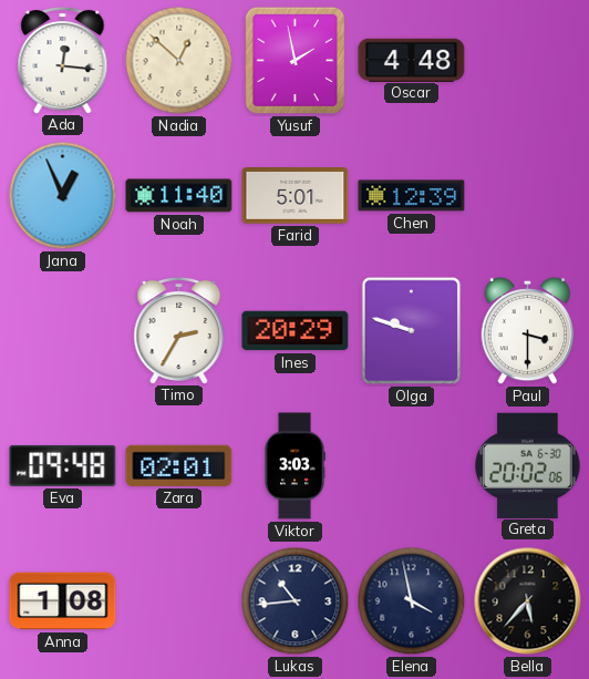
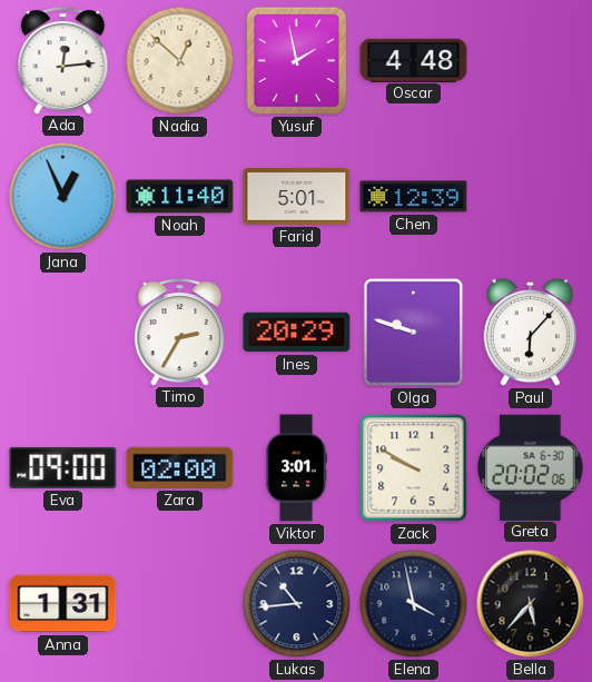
Ada: 12:16 -> 12:14 (63, 60)
Paul: 3:30 -> 6:07 (531, 333)
Eva: 09:48 -> 09:00 (63, 467)
Zara: 02:01 -> 02:00 (180, 467)
Viktor: 3:03 -> 3:01 (296, 468)
Zack: none -> 9:50 (414, 468)
Anna: 1:08 -> 1:31 (63, 604)
